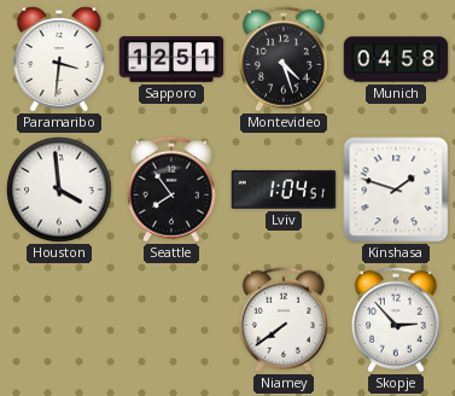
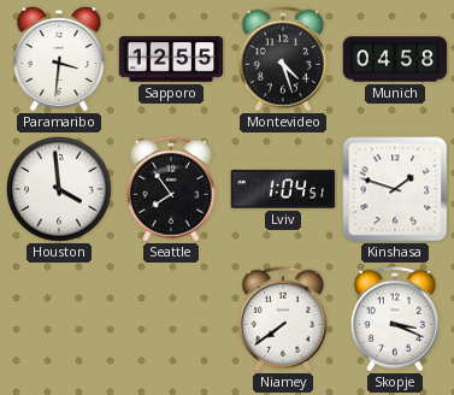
Sapporo: 12:51 -> 12:55 (171, 59)
Skopje: 2:53 -> 3:19 (395, 319)
